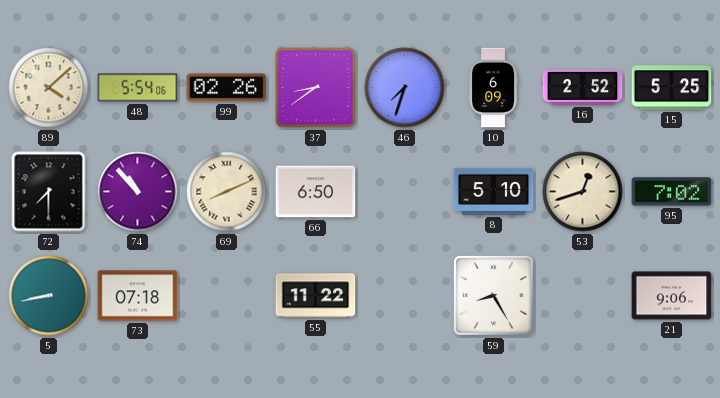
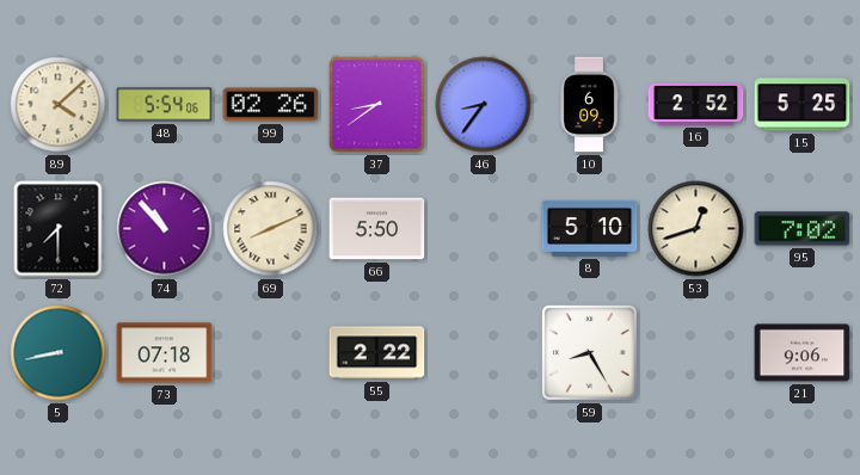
46: 7:33 -> 8:36 (484, 105)
66: 6:50 -> 5:50 (377, 229)
55: 11:22 -> 2:22 (377, 353)
